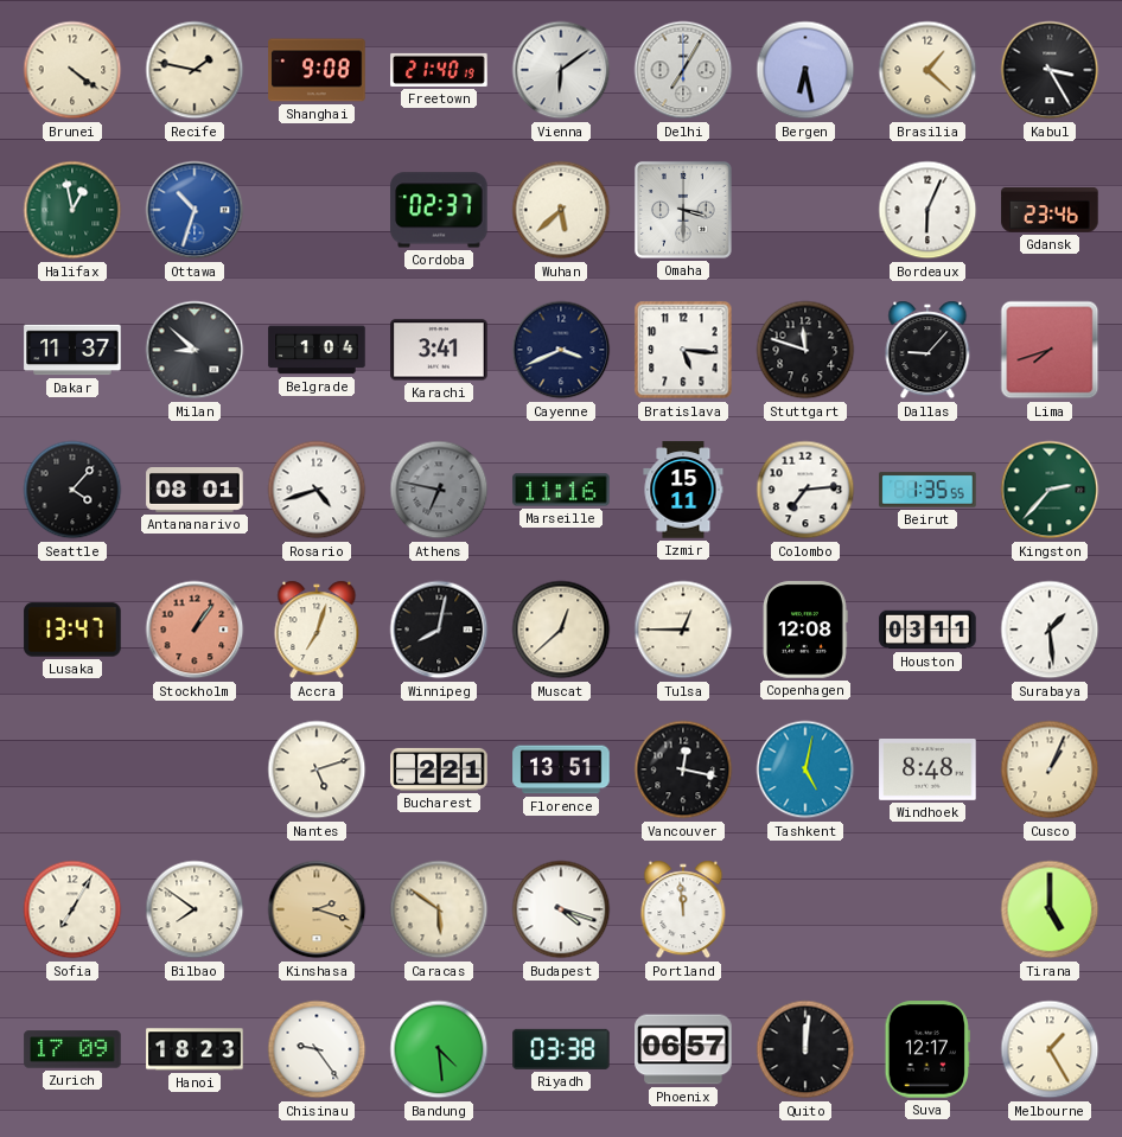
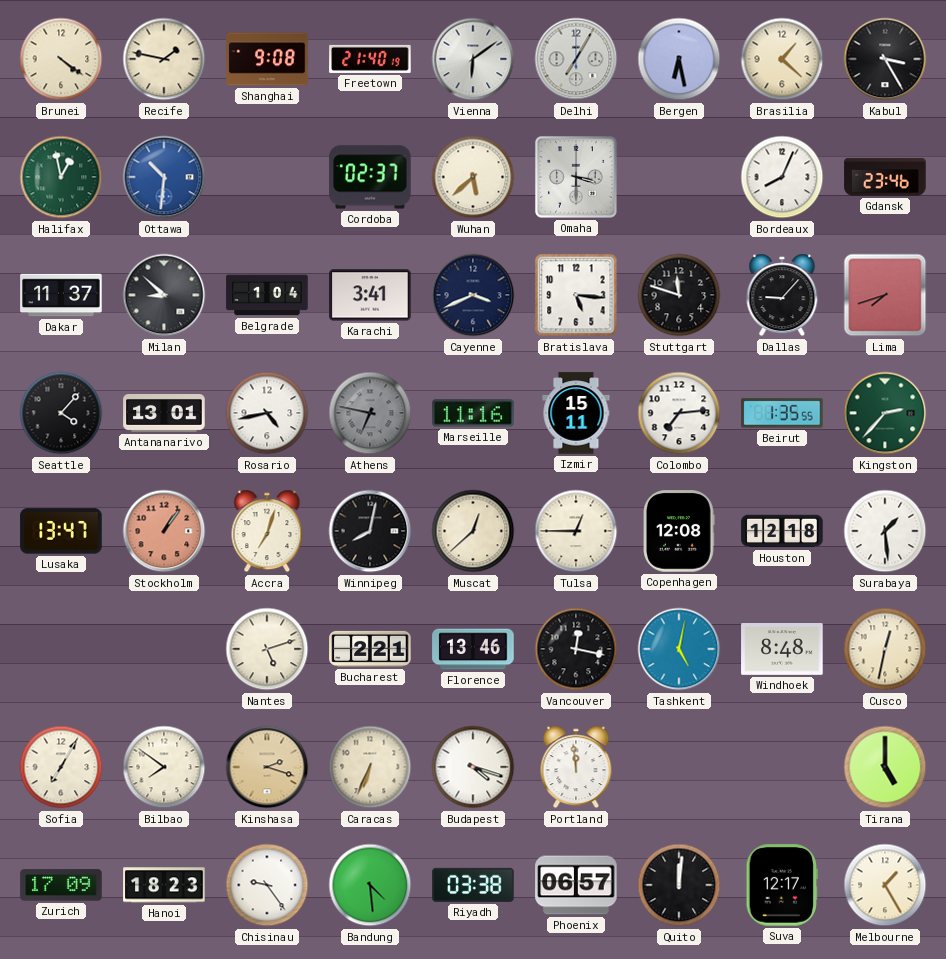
Ottawa: 10:33 -> 10:31 (164, 177)
Bordeaux: 6:04 -> 8:04 (782, 177)
Antananarivo: 08:01 -> 13:01 (164, 414)
Rosario: 4:42 -> 4:43 (267, 413)
Houston: 03:11 -> 12:18 (782, 531)
Florence: 13:51 -> 13:46 (473, 649)
Cusco: 1:04 -> 12:32 (885, 649)
Caracas: 5:51 -> 6:34 (370, 767)
